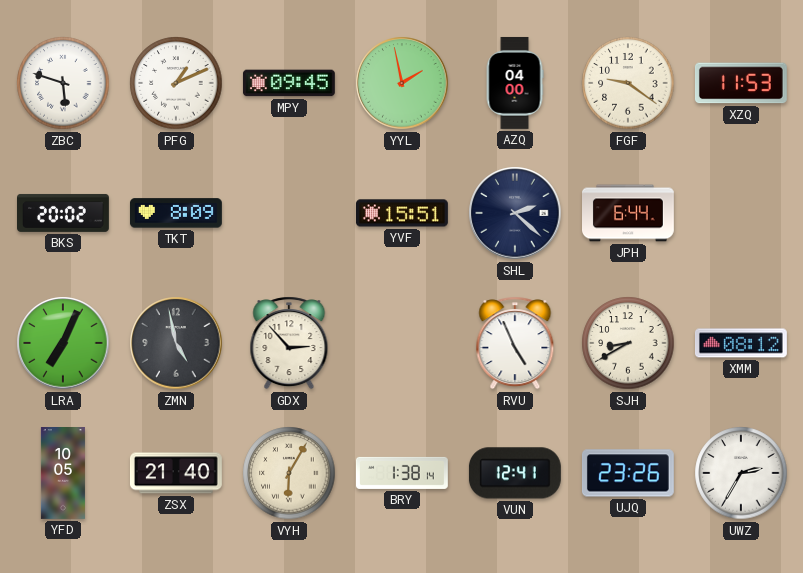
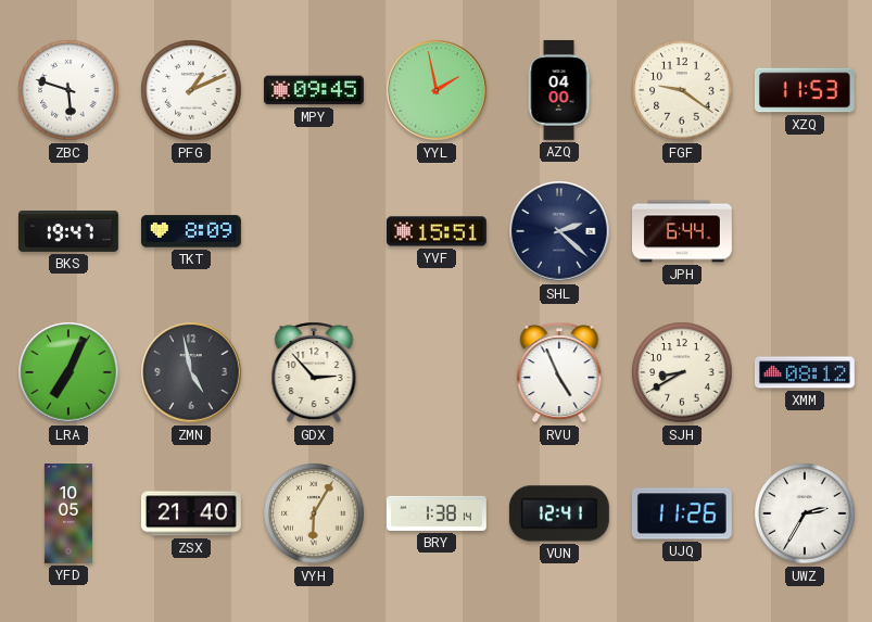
BKS: 20:02 -> 19:47 (69, 231)
UJQ: 23:26 -> 11:26 (682, 513)
